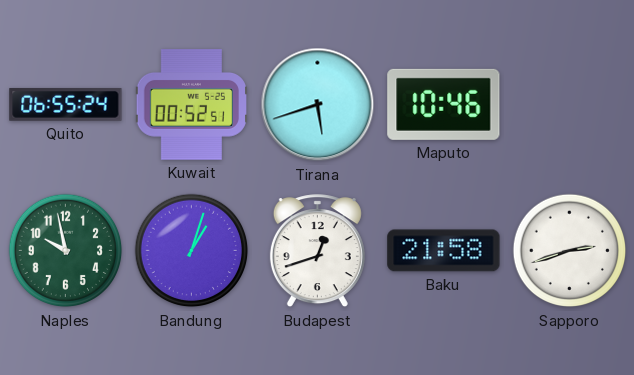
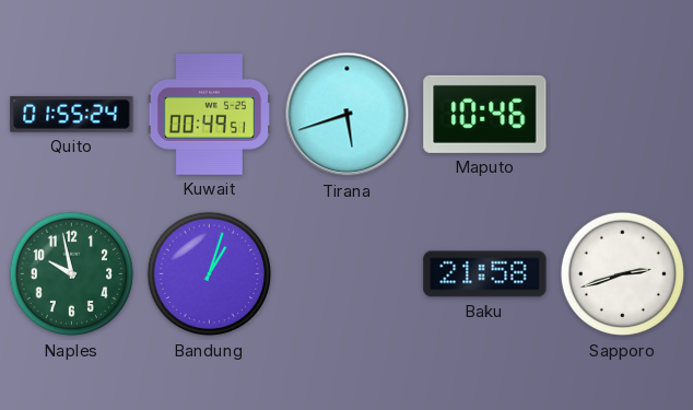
Quito: 06:55 -> 01:55 (72, 114)
Kuwait: 00:52 -> 00:49 (209, 115)
Budapest: 12:42 -> none (317, 251)
